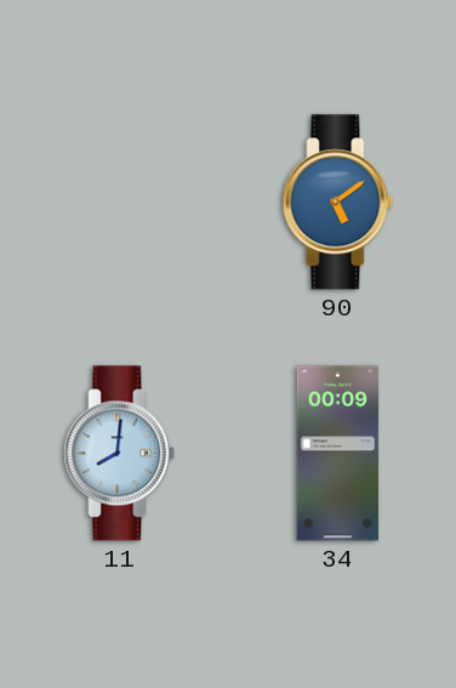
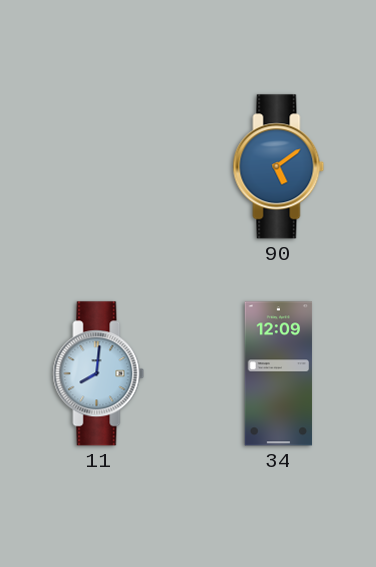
34: 00:09 -> 12:09 (279, 374)
